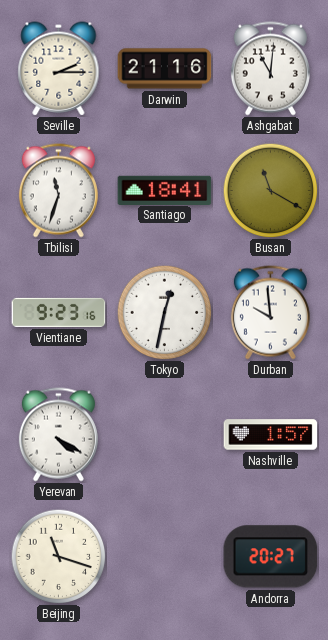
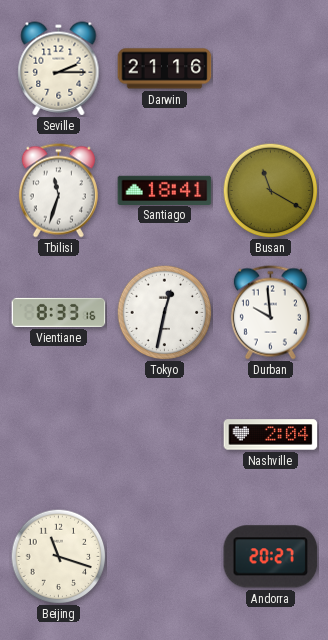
Ashgabat: 11:01 -> none (270, 69)
Vientiane: 9:23 -> 8:33 (59, 312)
Yerevan: 4:20 -> none (58, 435)
Nashville: 1:57 -> 2:04 (271, 435)
